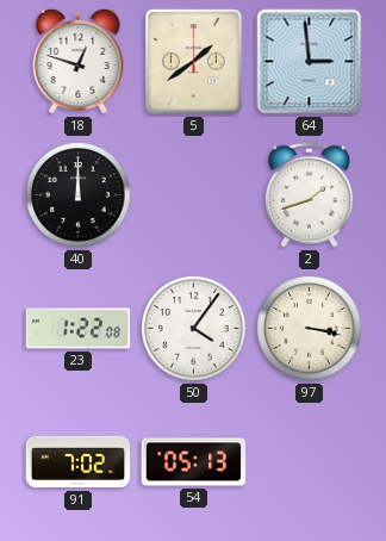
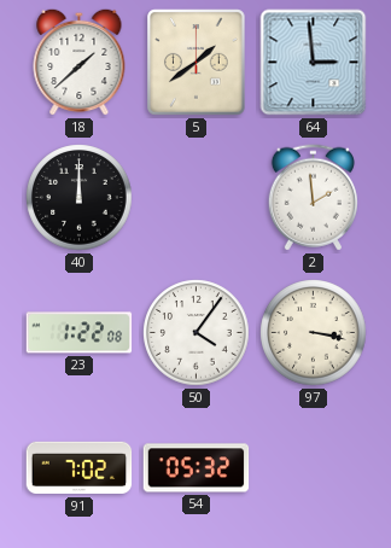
18: 12:48 -> 1:38 (80, 62)
2: 1:42 -> 1:59 (313, 198)
54: 05:13 -> 05:32 (197, 468)
